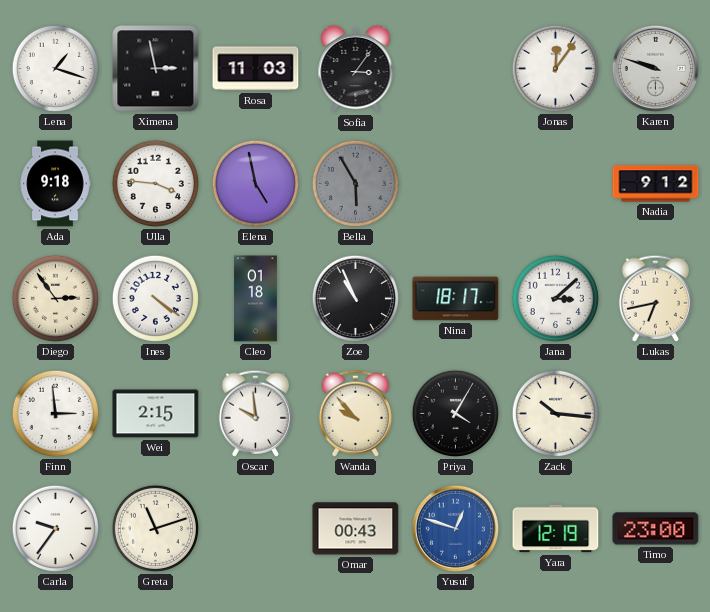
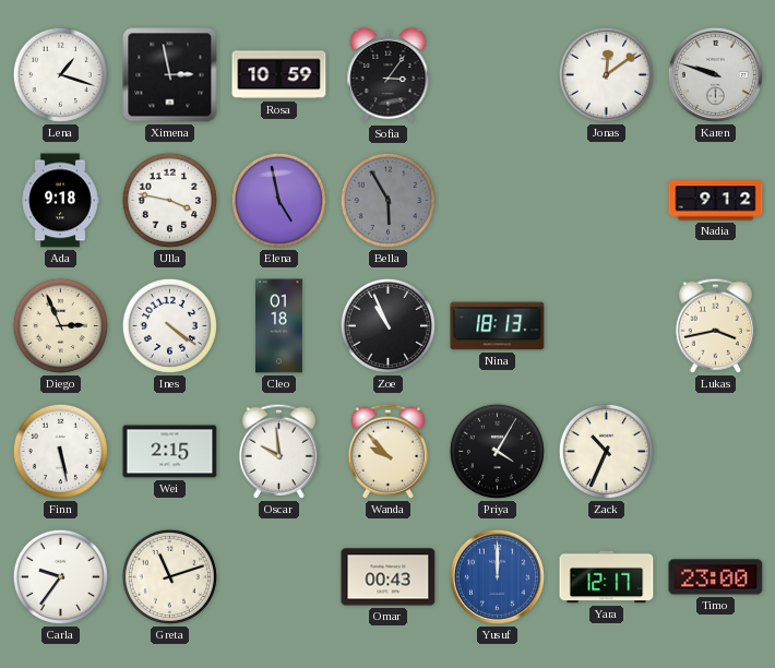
Rosa: 11:03 -> 10:59 (279, 75)
Jonas: 12:06 -> 12:09 (606, 74)
Ulla: 3:46 -> 3:47 (169, 200)
Diego: 2:54 -> 2:56 (60, 325)
Nina: 18:17 -> 18:13 (498, 326)
Jana: 3:08 -> none (555, 298)
Lukas: 6:43 -> 3:43 (715, 325)
Finn: 2:59 -> 5:28 (60, 451)
Zack: 10:16 -> 10:34 (606, 451)
Yusuf: 12:48 -> 12:00 (497, 576)
Yara: 12:19 -> 12:17 (607, 577)
